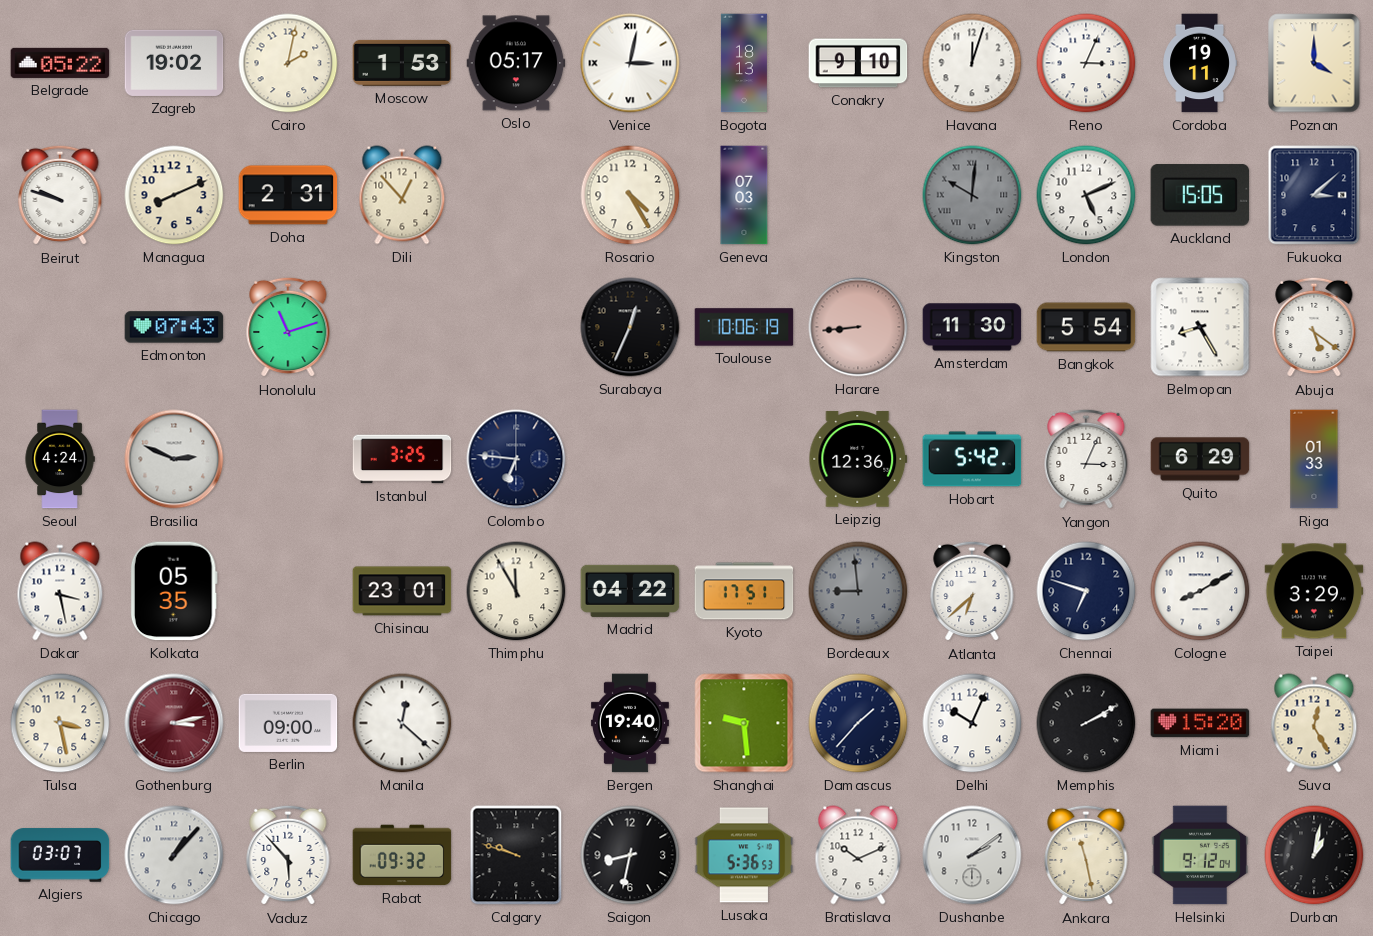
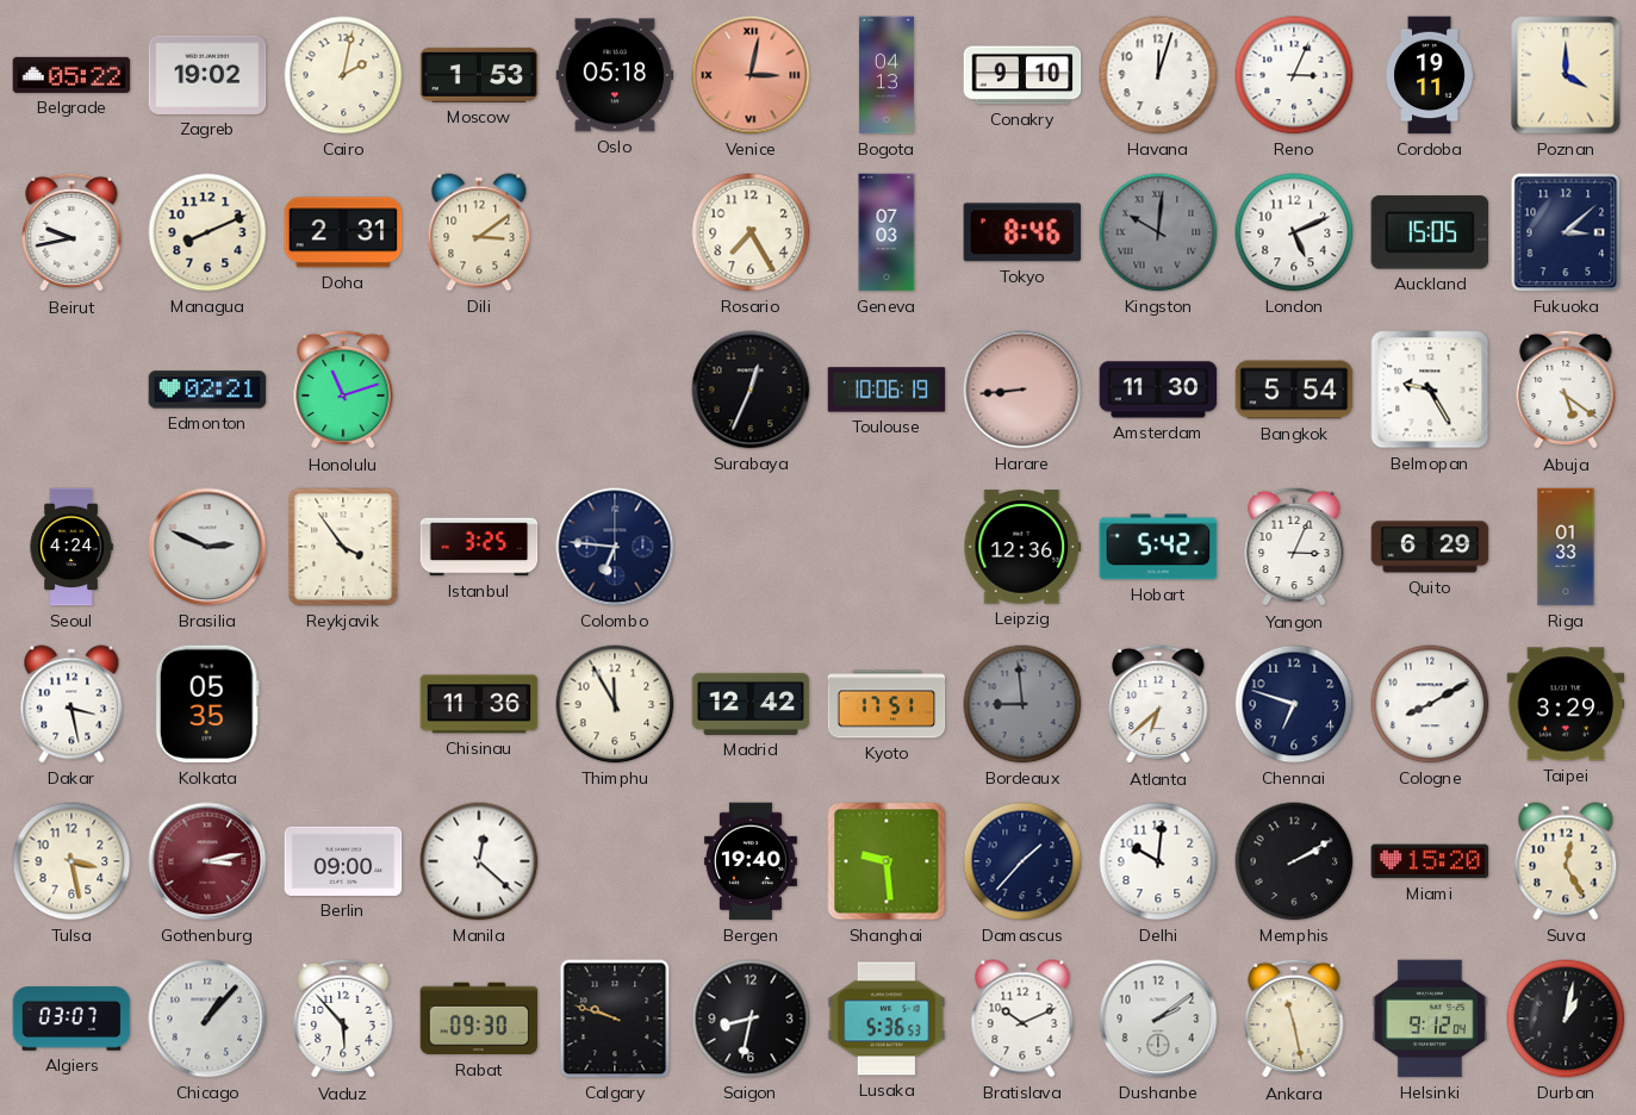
Oslo: 05:17 -> 05:18 (615, 75)
Venice dial: white -> salmon (751, 75)
Bogota: 18:13 -> 04:13 (887, 75)
Beirut: 9:48 -> 9:43 (71, 232)
Dili: 12:53 -> 3:09 (479, 232)
Rosario: 4:25 -> 7:25 (751, 232)
Tokyo: none -> 8:46 (1022, 232)
Edmonton: 07:43 -> 02:21 (207, 390)
Belmopan: 8:25 -> 9:25 (1430, 390)
Reykjavik: none -> 3:54 (343, 547)
Chisinau: 23:01 -> 11:36 (479, 704)
Madrid: 04:22 -> 12:42 (751, 704)
Delhi: 10:04 -> 10:01 (1158, 861)
Rabat: 09:32 -> 09:30 (479, 1019)
